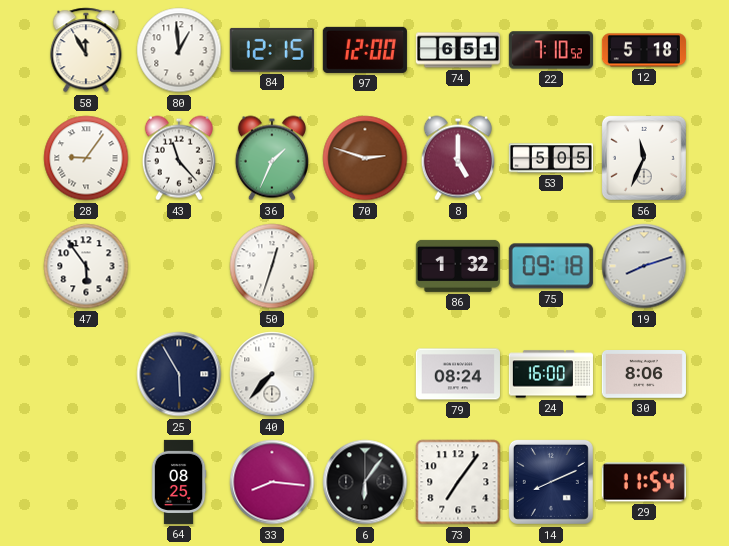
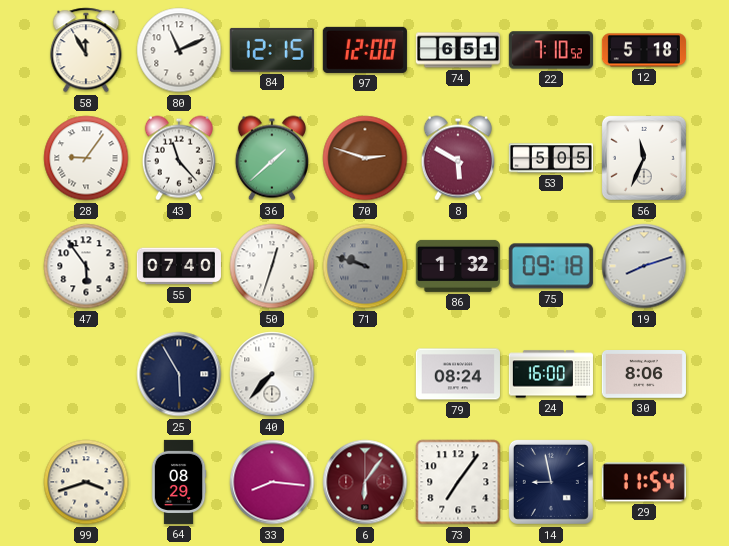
80: 12:59 -> 11:11 (179, 50)
36: 1:34 -> 1:38 (272, 158)
8: 5:00 -> 5:50 (458, 158)
55: none -> 07:40 (179, 266)
71: none -> 9:48 (365, 266)
99: none -> 3:42 (86, 482)
64: 08:25 -> 08:29 (179, 482)
6 dial: black -> burgundy (365, 482)
14: 8:11 -> 8:58 (551, 482)
